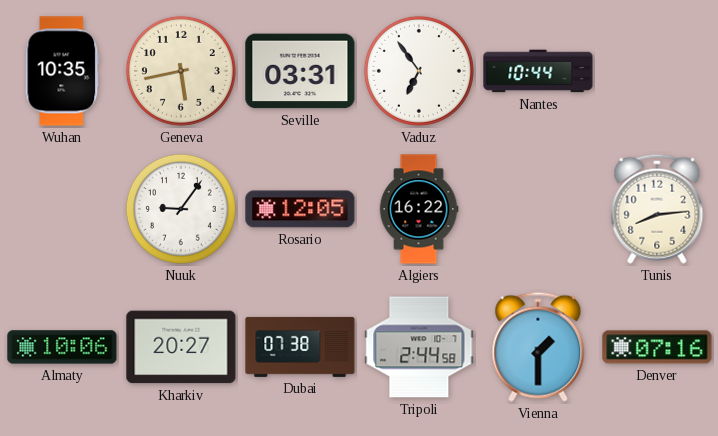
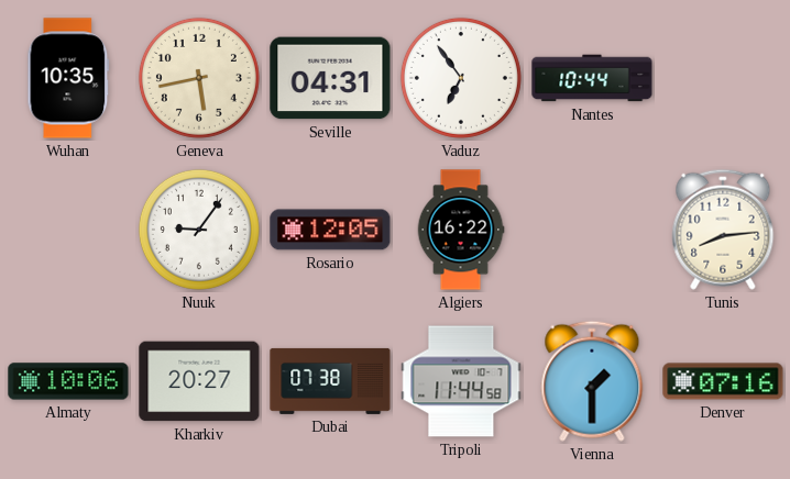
Seville: 03:31 -> 04:31 (330, 78)
Tripoli: 2:44 -> 11:44 (461, 381)
